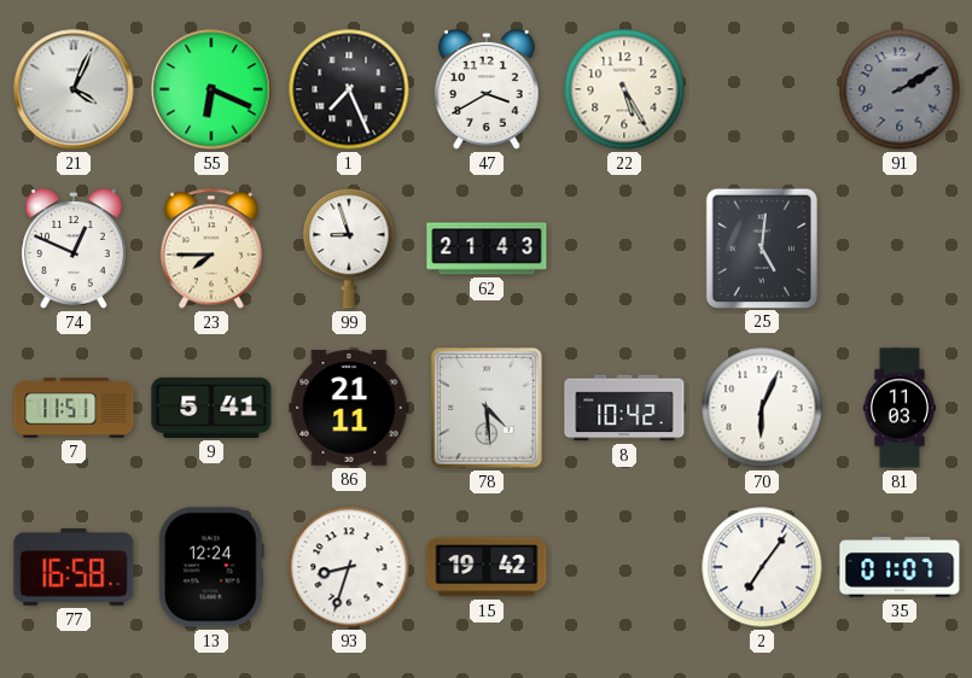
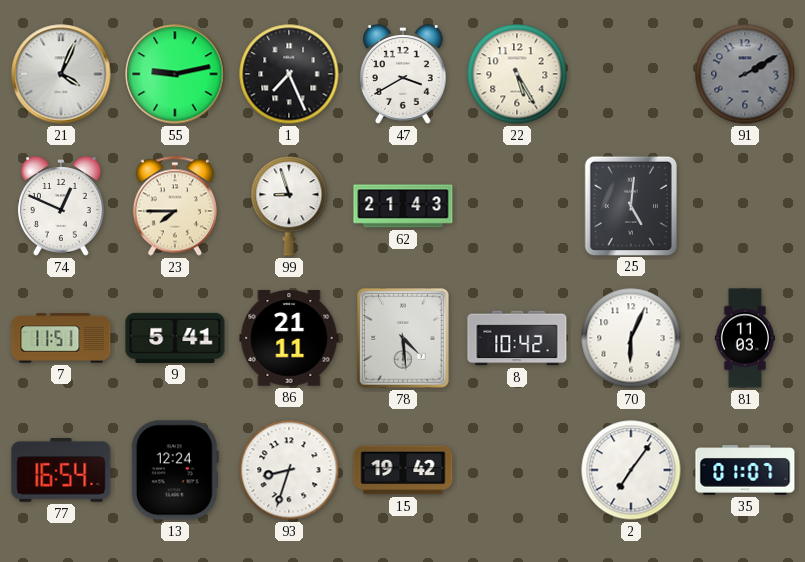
55: 6:19 -> 9:13 (175, 74)
77: 16:58 -> 16:54 (61, 471)
